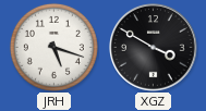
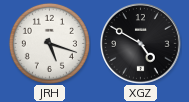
XGZ: 3:50 -> 4:50 (141, 44)
